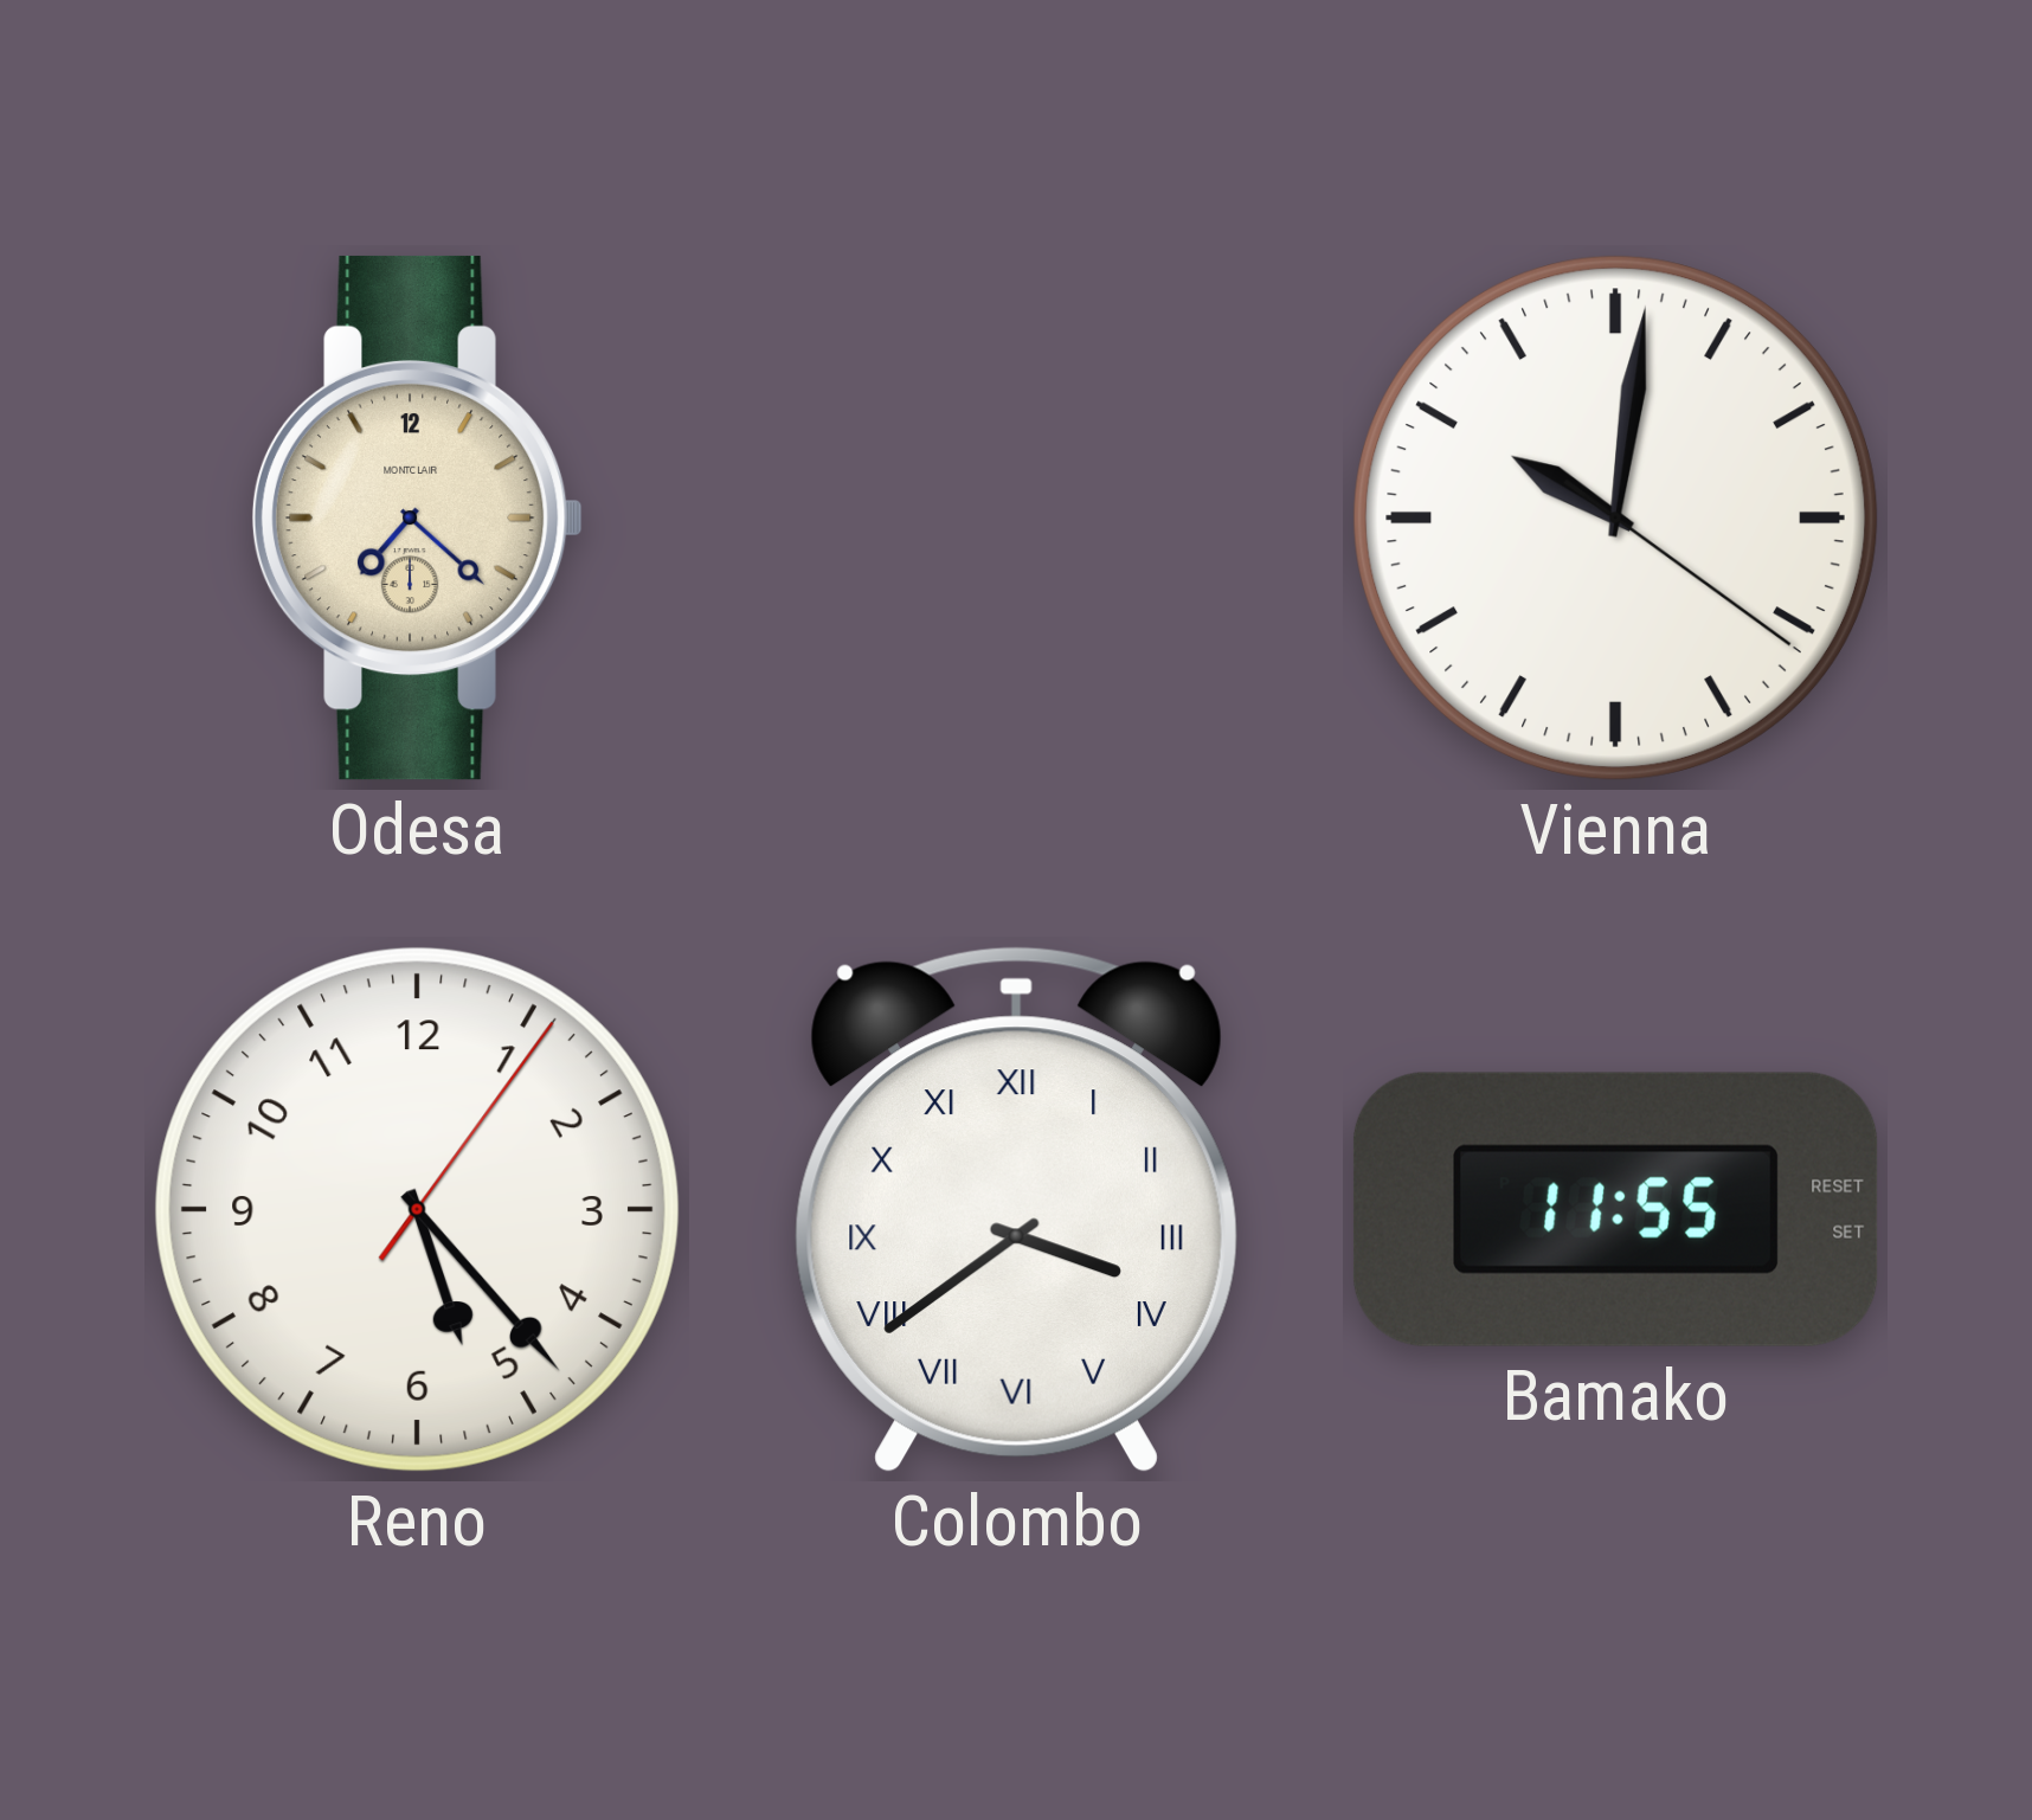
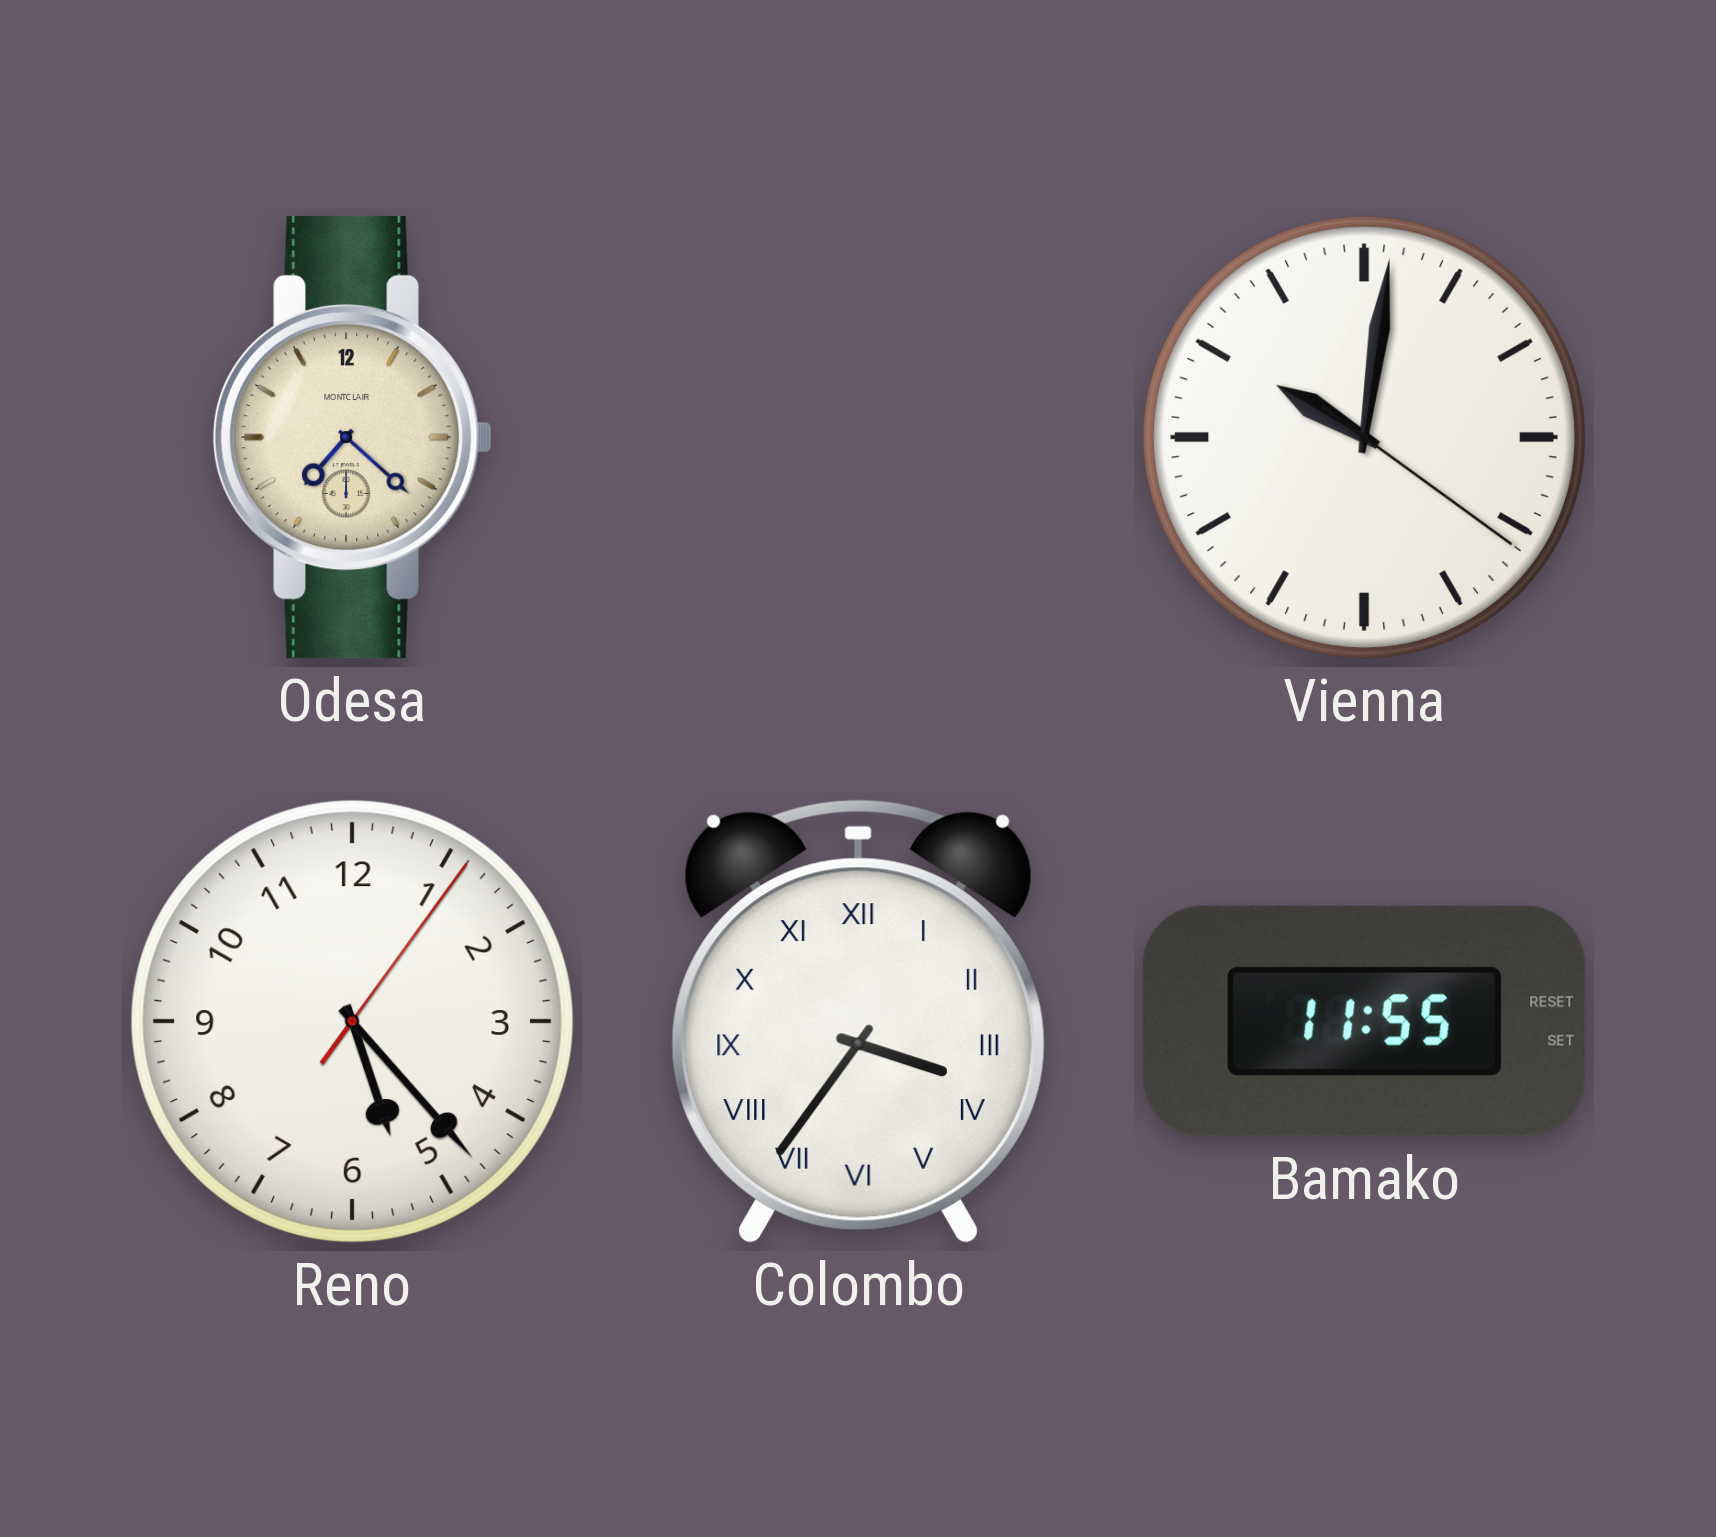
Colombo: 3:39 -> 3:36 (858, 1021)
